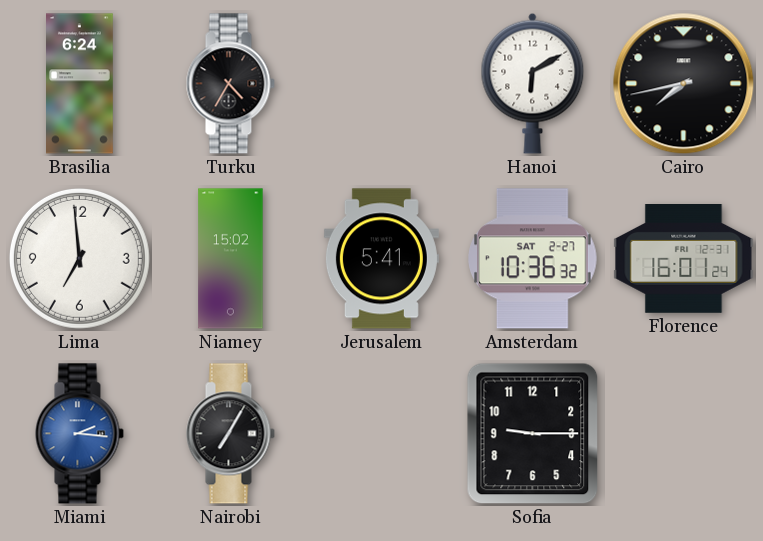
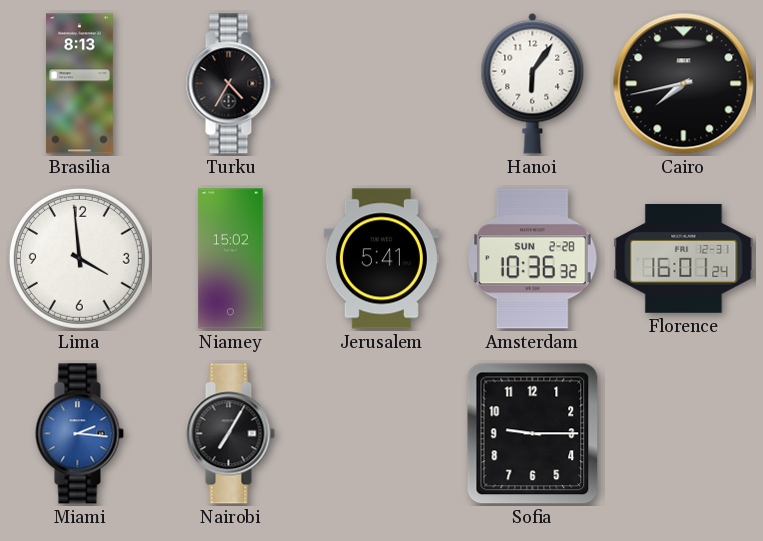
Brasilia: 6:24 -> 8:13 (80, 84)
Hanoi: 6:10 -> 6:06 (533, 83)
Lima: 6:59 -> 3:59 (79, 258)
Amsterdam date: SAT 2-27 -> SUN 2-28 (533, 259)
